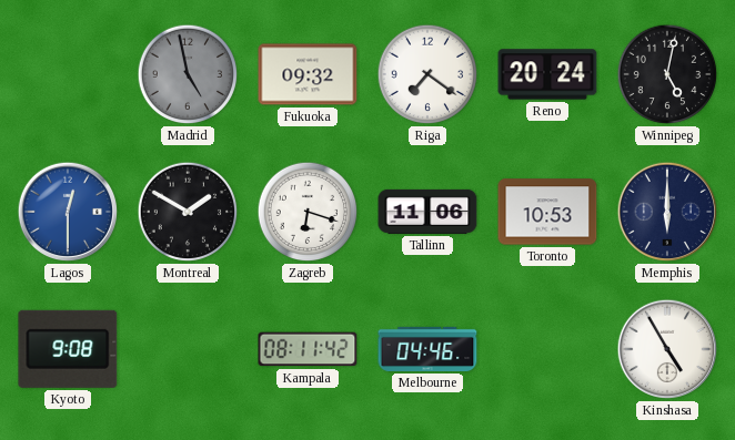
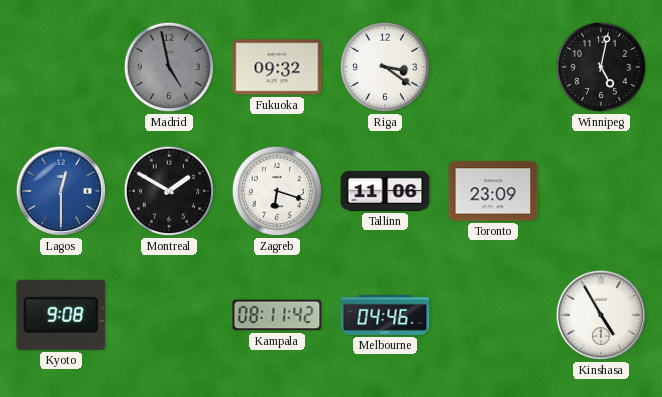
Riga: 7:21 -> 3:21 (385, 67)
Reno: 20:24 -> none (547, 74)
Toronto: 10:53 -> 23:09 (493, 191)
Memphis: 6:00 -> none (667, 212)
